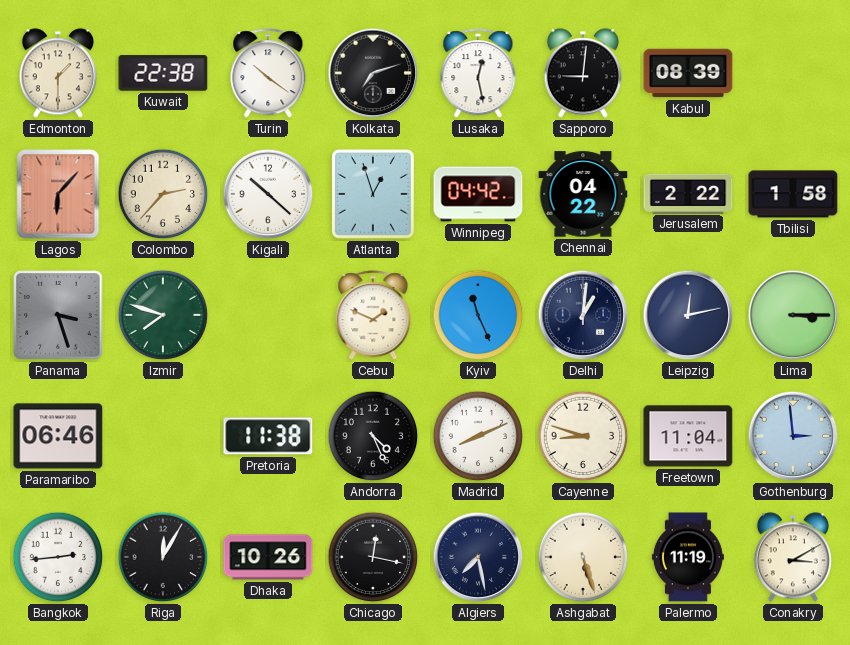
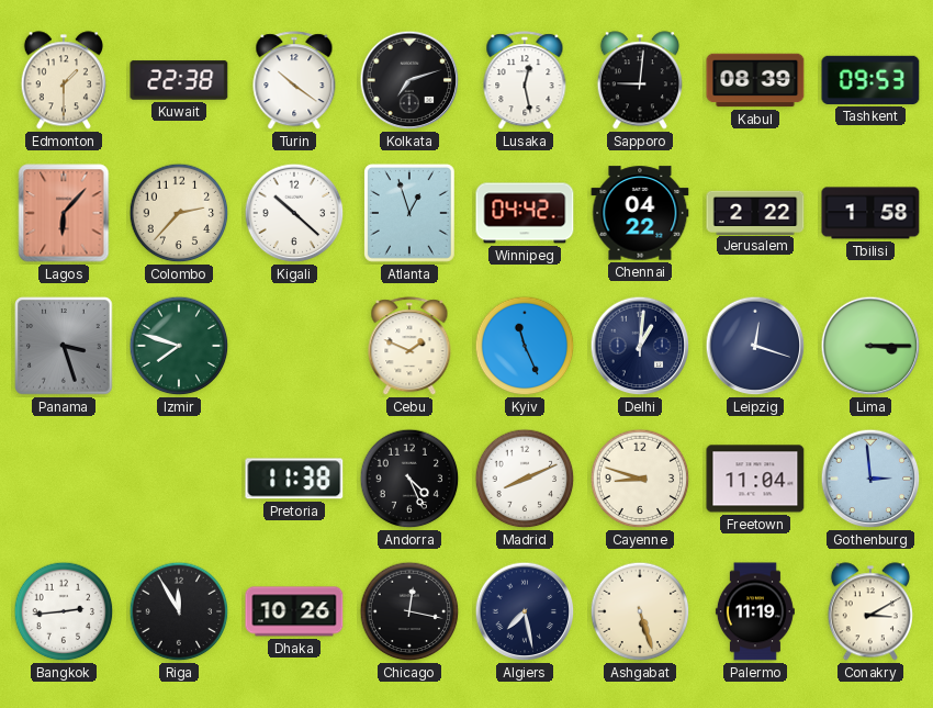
Tashkent: none -> 09:53 (870, 80)
Leipzig: 12:13 -> 12:18 (755, 346)
Paramaribo: 06:46 -> none (58, 436)
Riga: 12:05 -> 11:55 (179, 611)
